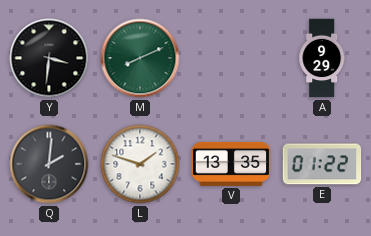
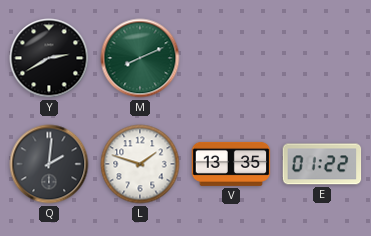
Y: 3:31 -> 2:40 (49, 58)
A: 9:29 -> none (322, 58)
